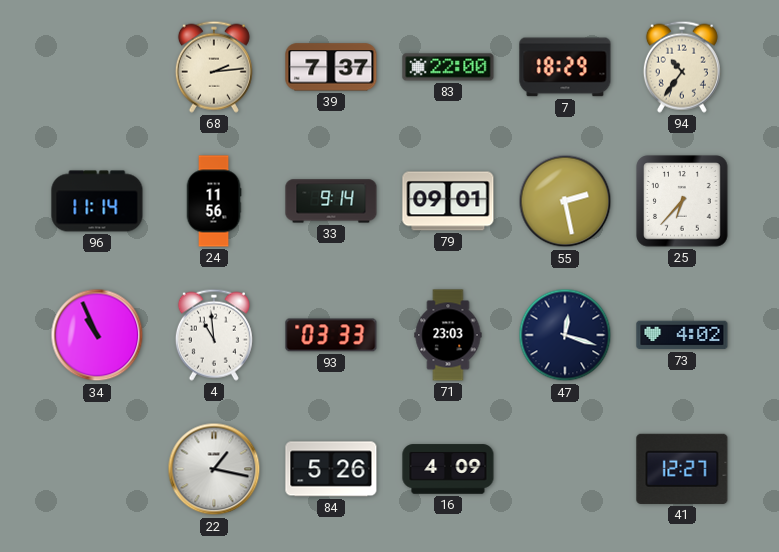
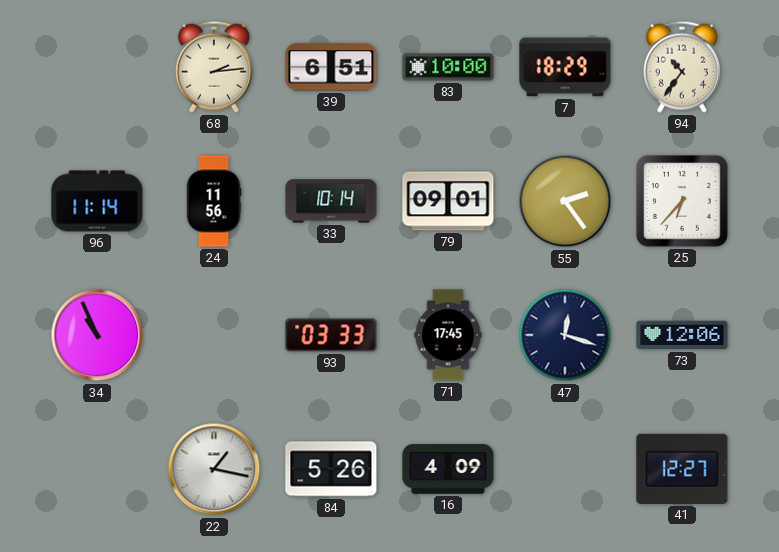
39: 7:37 -> 6:51 (331, 67)
83: 22:00 -> 10:00 (448, 67)
33: 9:14 -> 10:14 (331, 201)
55: 2:28 -> 2:24 (565, 201)
4: 10:59 -> none (214, 335)
71: 23:03 -> 17:45 (448, 335)
73: 4:02 -> 12:06 (682, 335)
